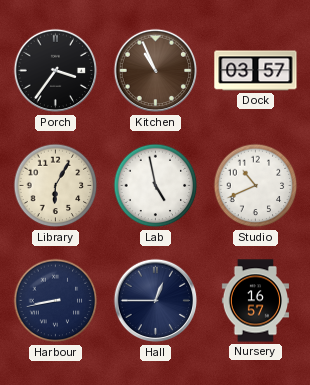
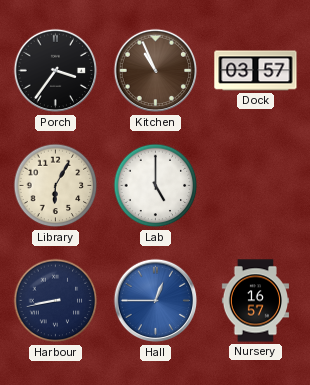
Lab: 4:58 -> 5:00 (156, 186)
Studio: 10:41 -> none (256, 186)
Hall dial: navy -> blue (156, 301)
